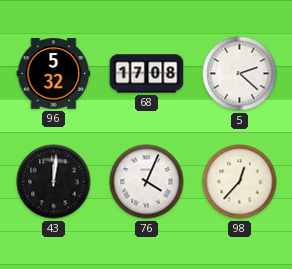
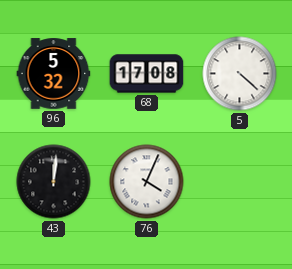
5: 2:22 -> 4:22 (240, 74)
98: 12:37 -> none (240, 182)
